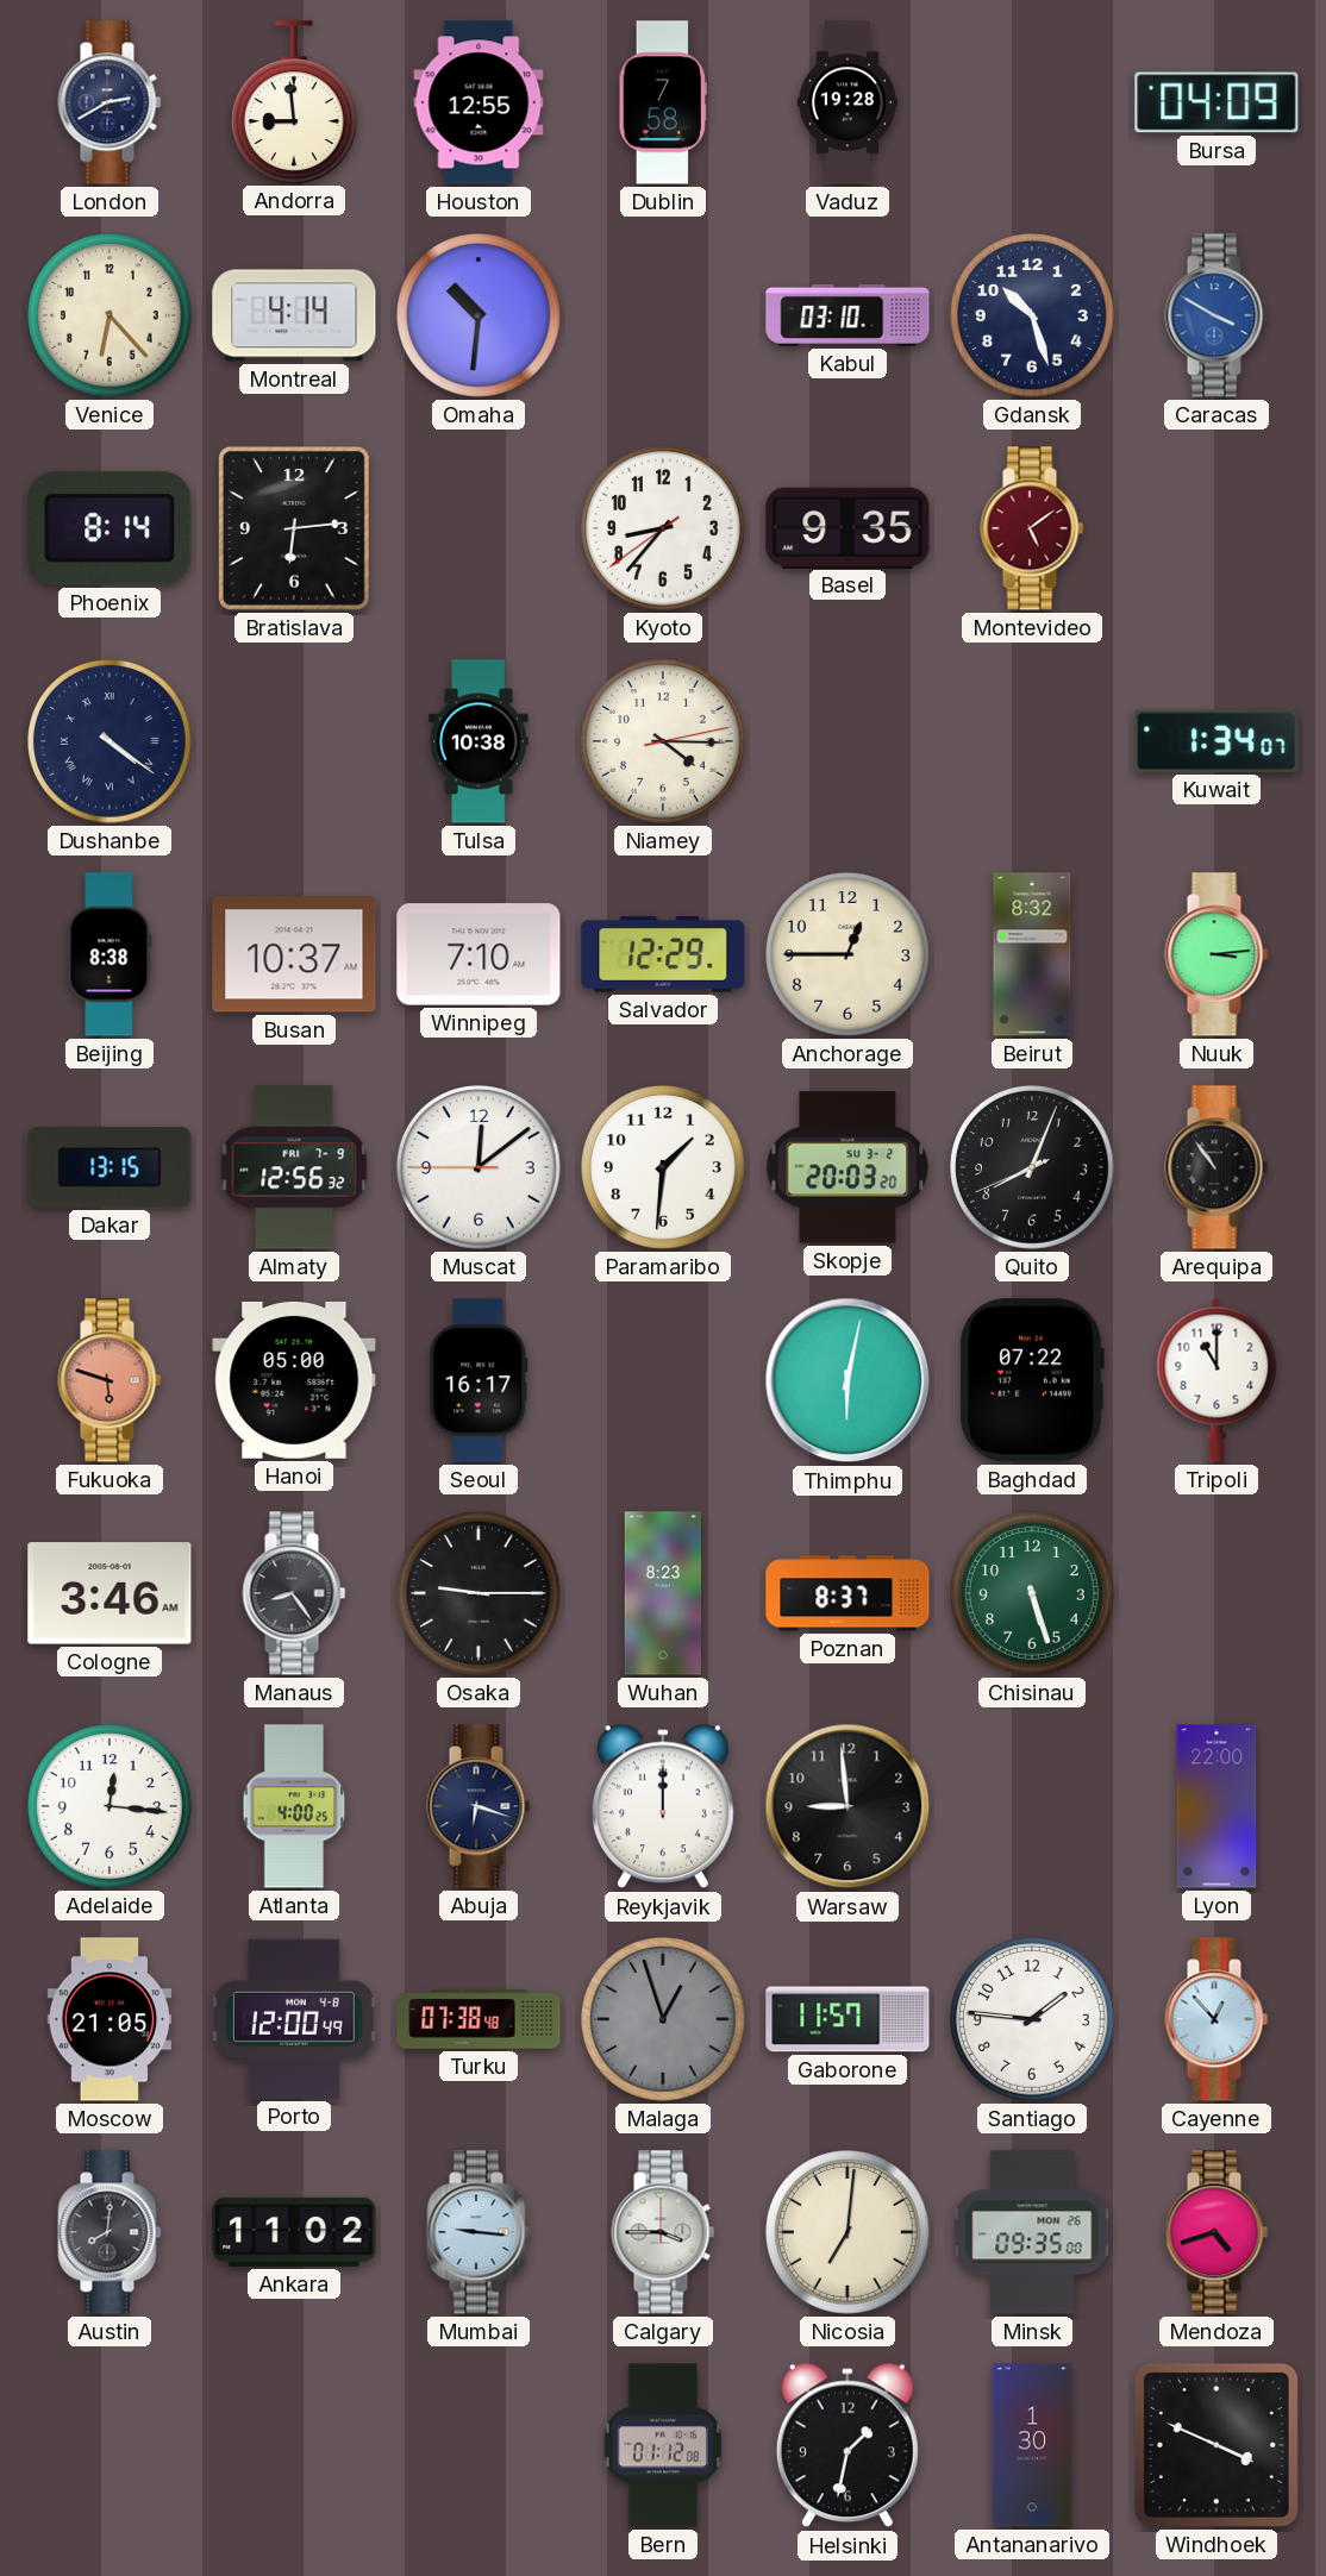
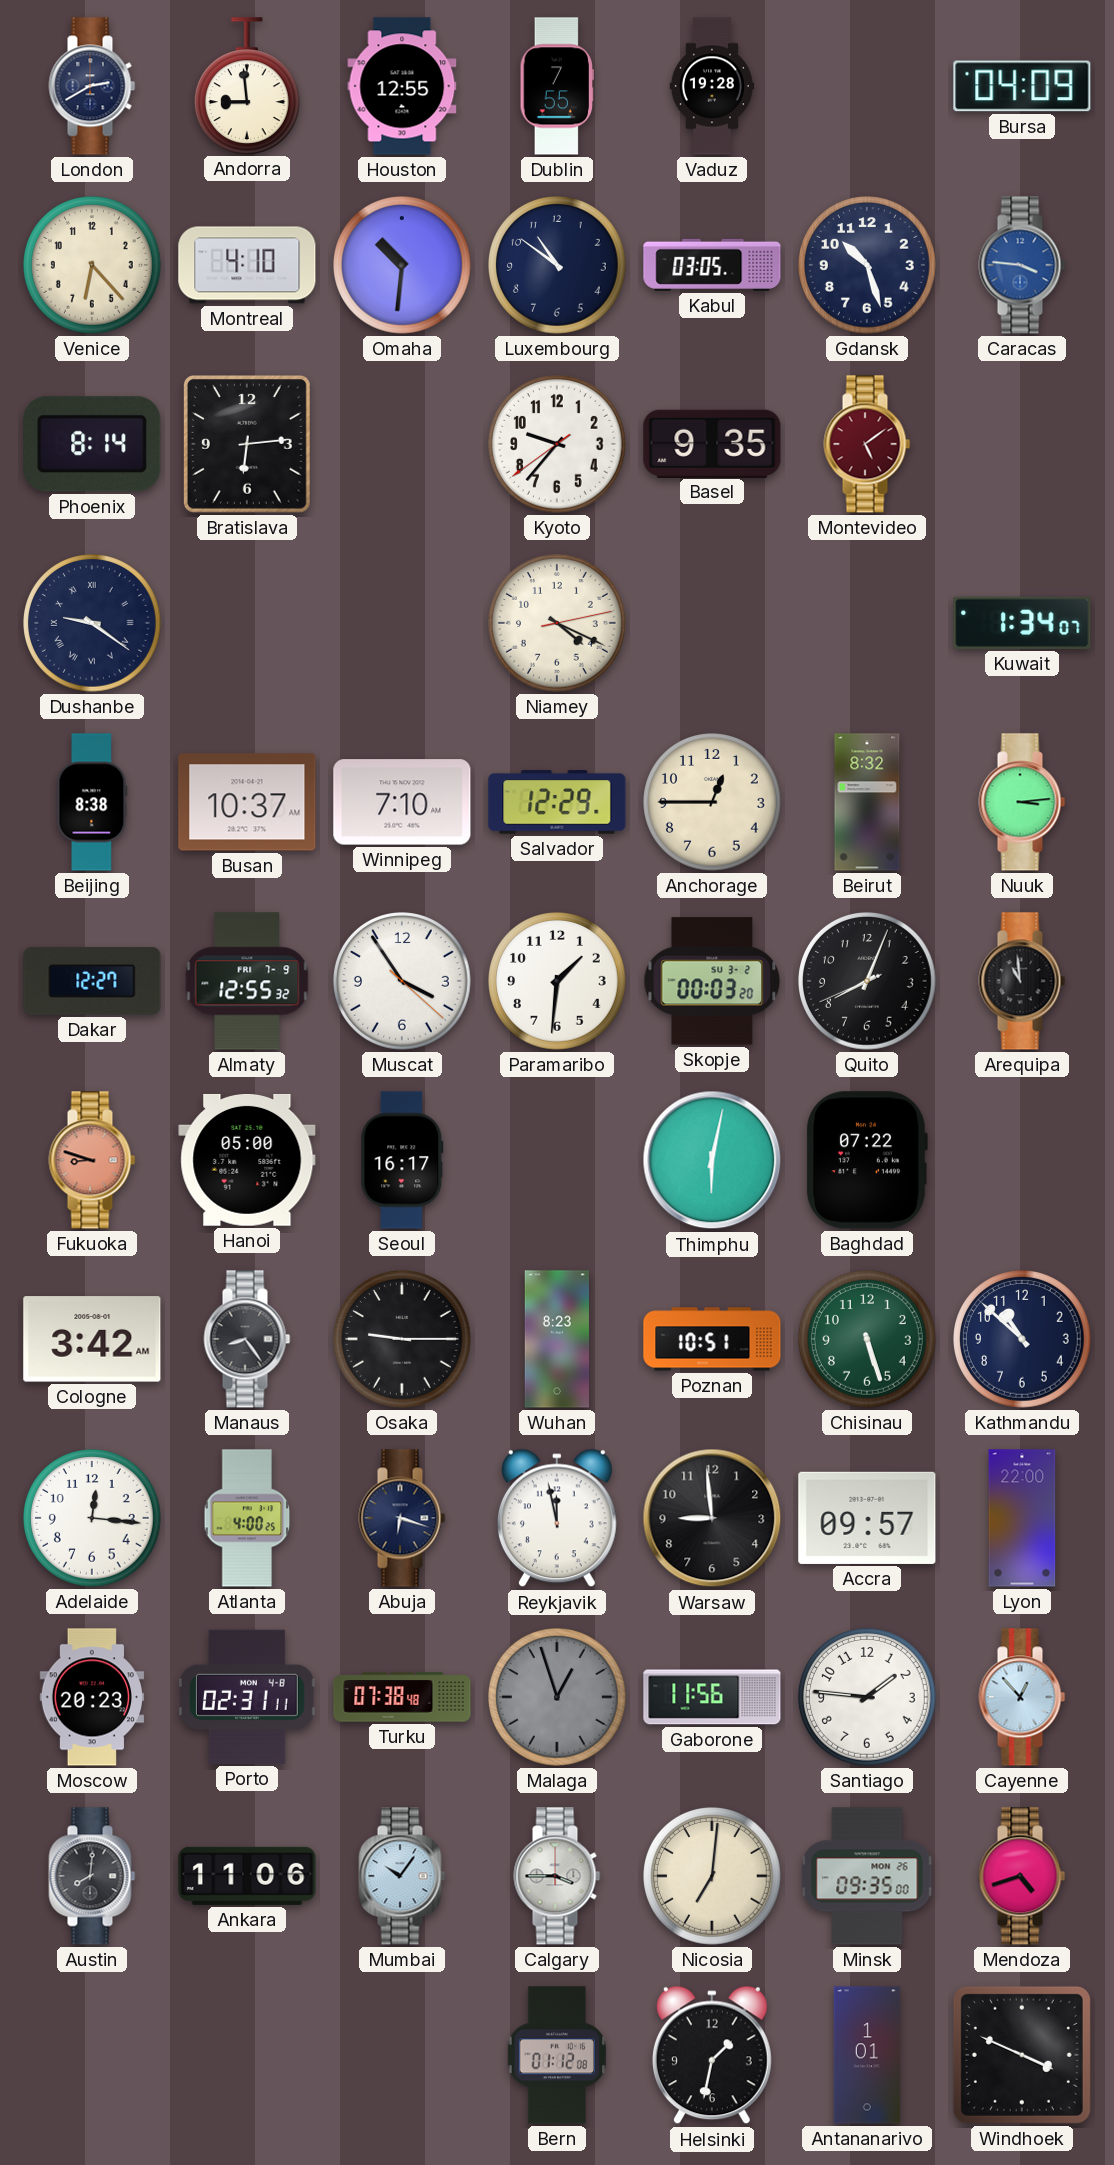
Dublin: 7:58 -> 7:55 (556, 86)
Montreal: 4:14 -> 4:10 (247, 265)
Luxembourg: none -> 10:51 (558, 266)
Kabul: 03:10 -> 03:05 (712, 265)
Caracas: 3:50 -> 3:46 (1022, 265)
Kyoto: 8:36 -> 9:36 (558, 445)
Dushanbe: 4:21 -> 9:21 (93, 624)
Tulsa: 10:38 -> none (479, 741)
Niamey: 4:15 -> 4:19 (558, 624)
Dakar: 13:15 -> 12:27 (92, 981)
Almaty: 12:56 -> 12:55 (247, 981)
Muscat: 12:08 -> 3:54 (403, 982)
Skopje: 20:03 -> 00:03 (712, 981)
Arequipa: 10:54 -> 10:59 (1022, 981)
Fukuoka: 5:48 -> 8:48 (92, 1160)
Tripoli: 11:00 -> none (1216, 1380)
Cologne: 3:46 -> 3:42 (92, 1339)
Poznan: 8:37 -> 10:51 (712, 1339)
Kathmandu: none -> 10:52 (1023, 1340)
Reykjavik: 12:00 -> 11:58 (557, 1518)
Accra: none -> 09:57 (867, 1518)
Moscow: 21:05 -> 20:23 (92, 1697)
Porto: 12:00 -> 02:31 (247, 1697)
Gaborone: 11:57 -> 11:56 (712, 1697)
Ankara: 11:02 -> 11:06 (247, 1876)
Mumbai: 9:16 -> 10:06 (402, 1876)
Antananarivo: 1:30 -> 1:01 (867, 2055)
